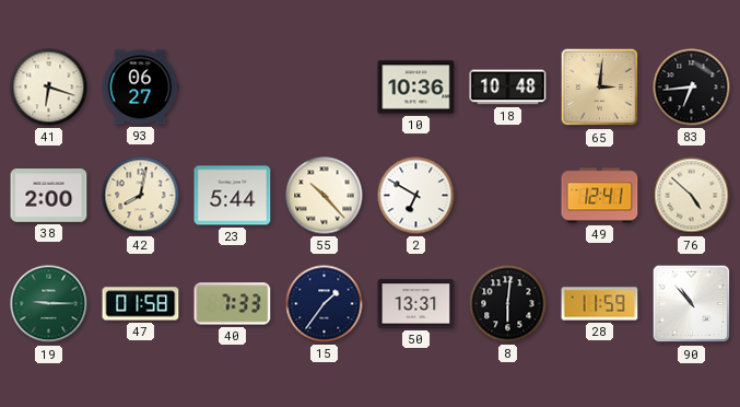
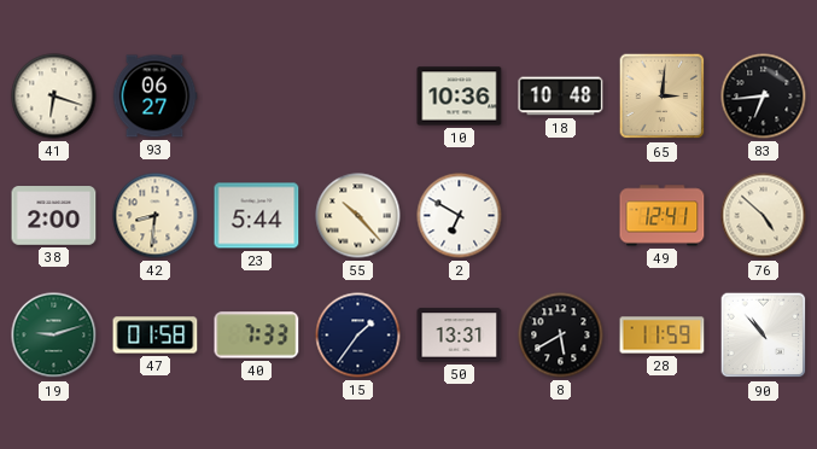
42: 8:02 -> 8:31 (156, 216)
19: 9:15 -> 9:12 (54, 336)
8: 6:01 -> 5:40 (561, 336)
